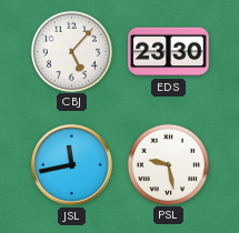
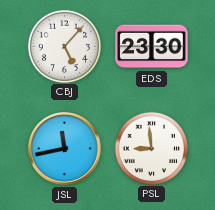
PSL: 9:28 -> 8:59 (151, 148)
